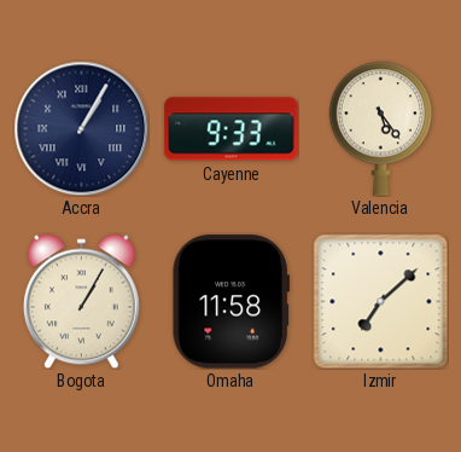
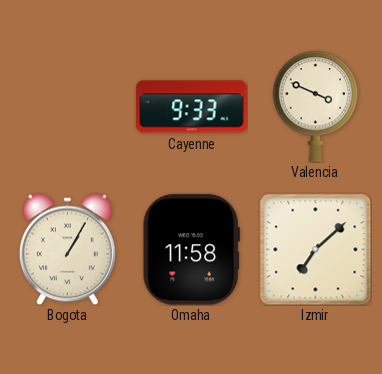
Accra: 1:05 -> none (81, 128)
Valencia: 5:24 -> 3:49 (316, 106)
